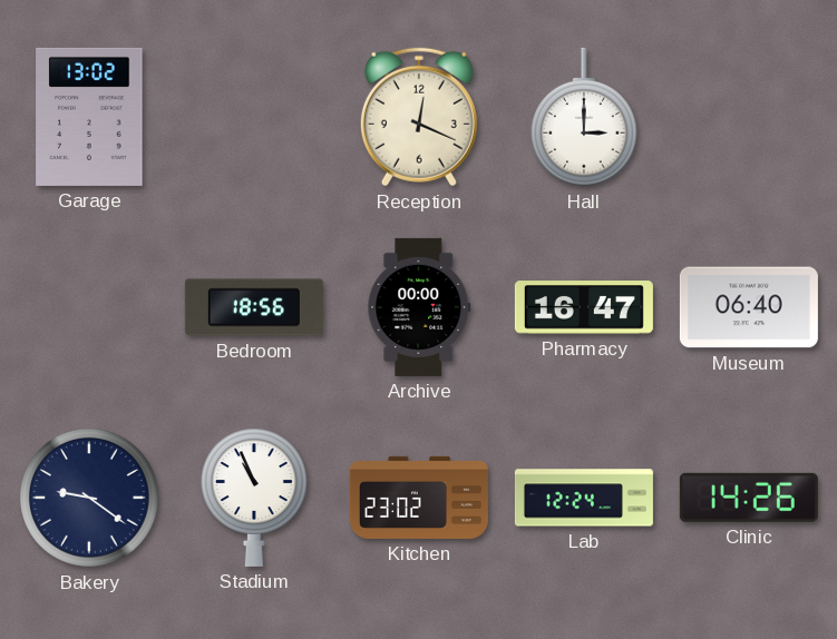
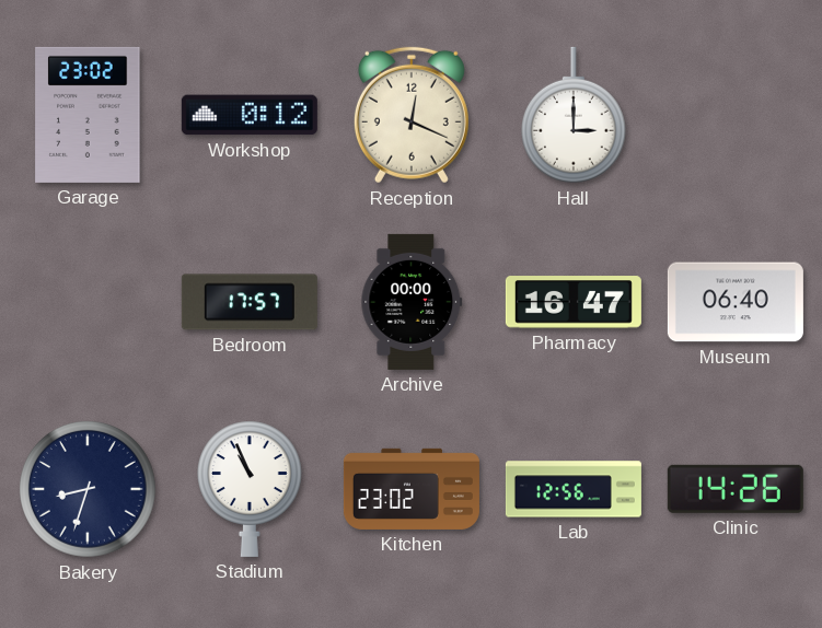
Garage: 13:02 -> 23:02 (88, 115)
Workshop: none -> 0:12 (250, 115)
Bedroom: 18:56 -> 17:57 (250, 302)
Bakery: 9:21 -> 8:33 (89, 490)
Lab: 12:24 -> 12:56 (574, 489)
